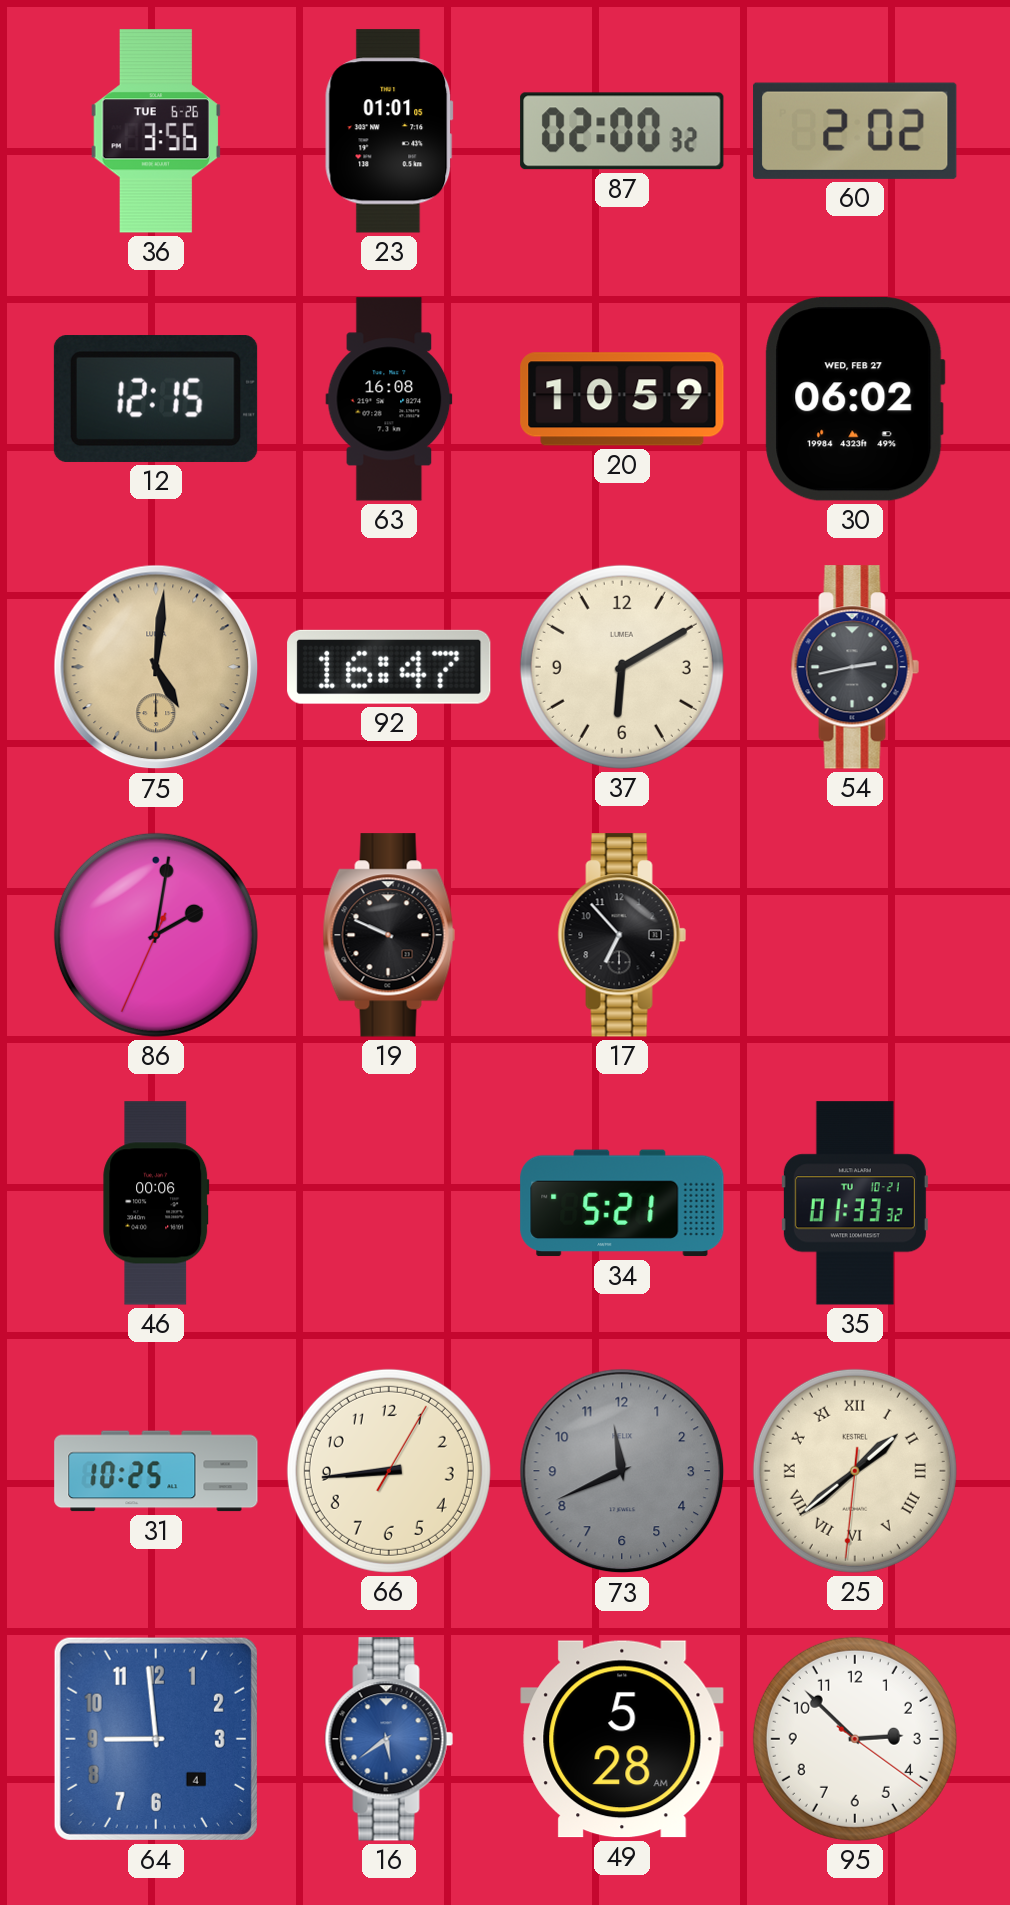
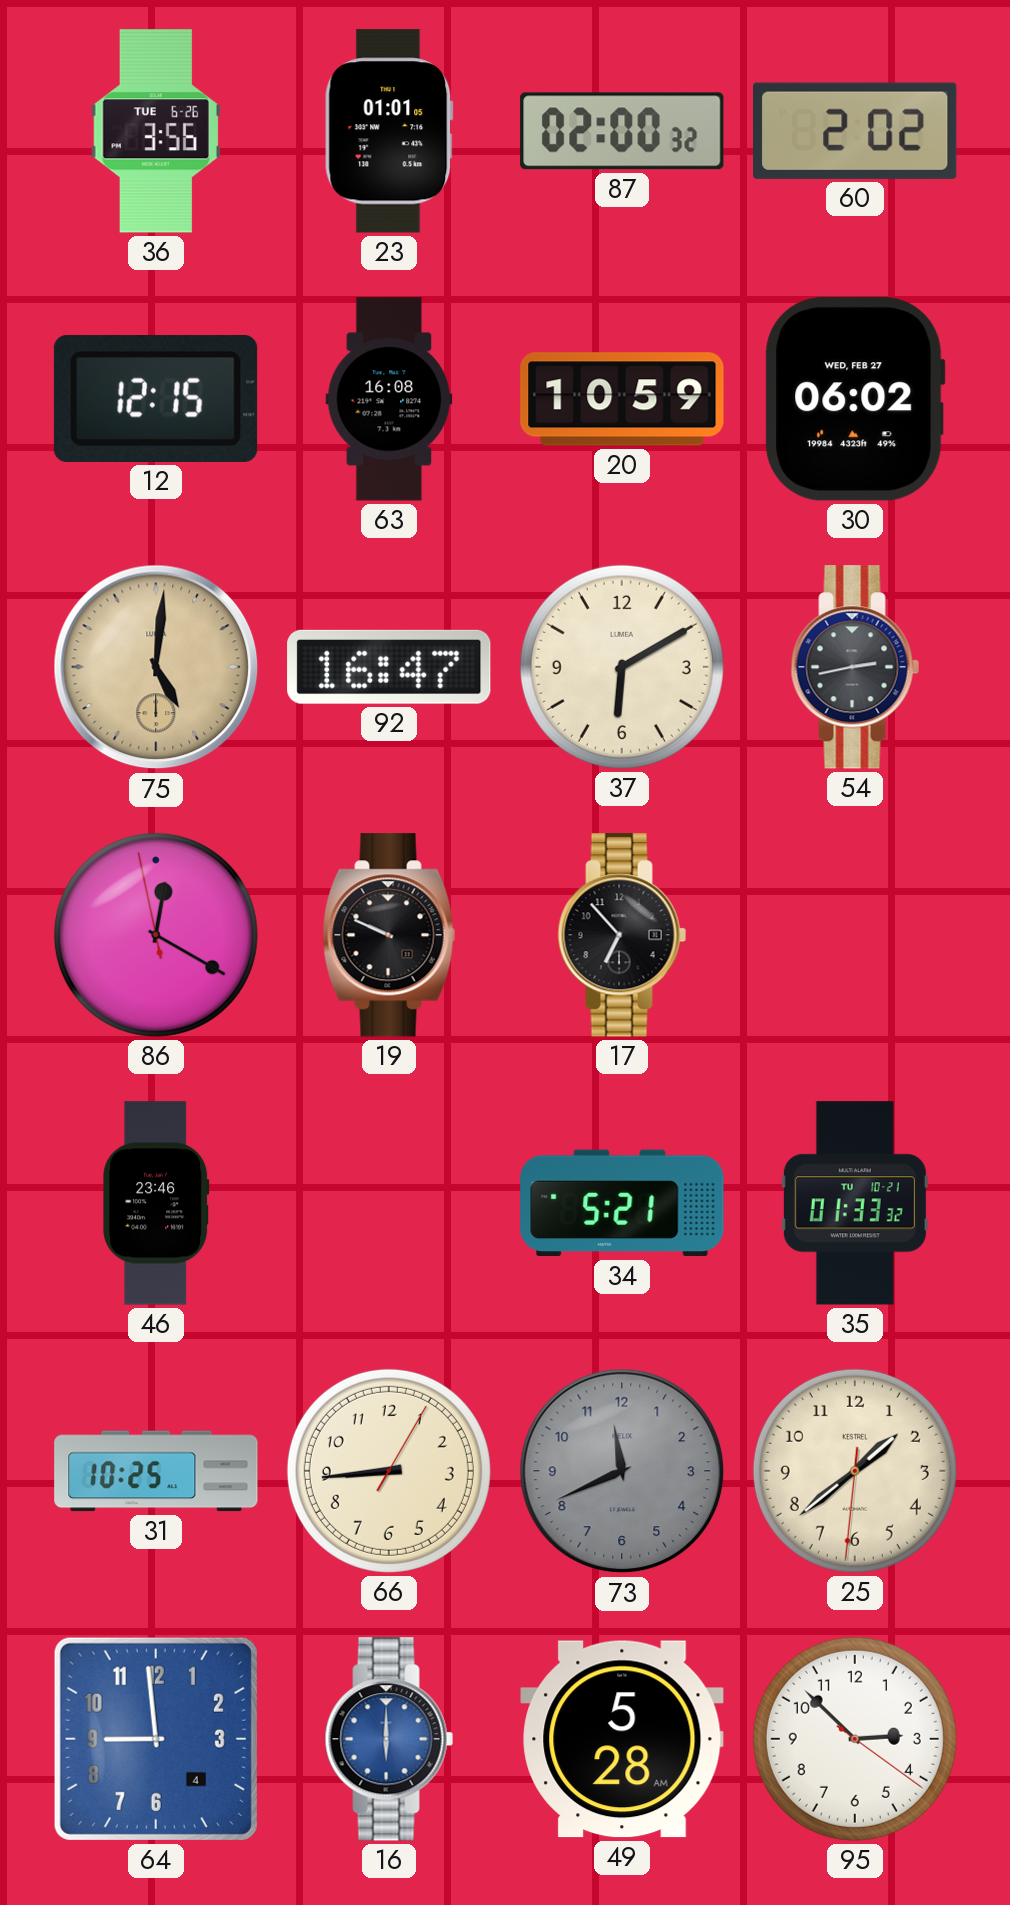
86: 2:01 -> 12:19 (156, 935)
46: 00:06 -> 23:46 (156, 1203)
25 numerals: Roman -> Arabic (855, 1471)
16: 5:39 -> 6:00 (389, 1739)
